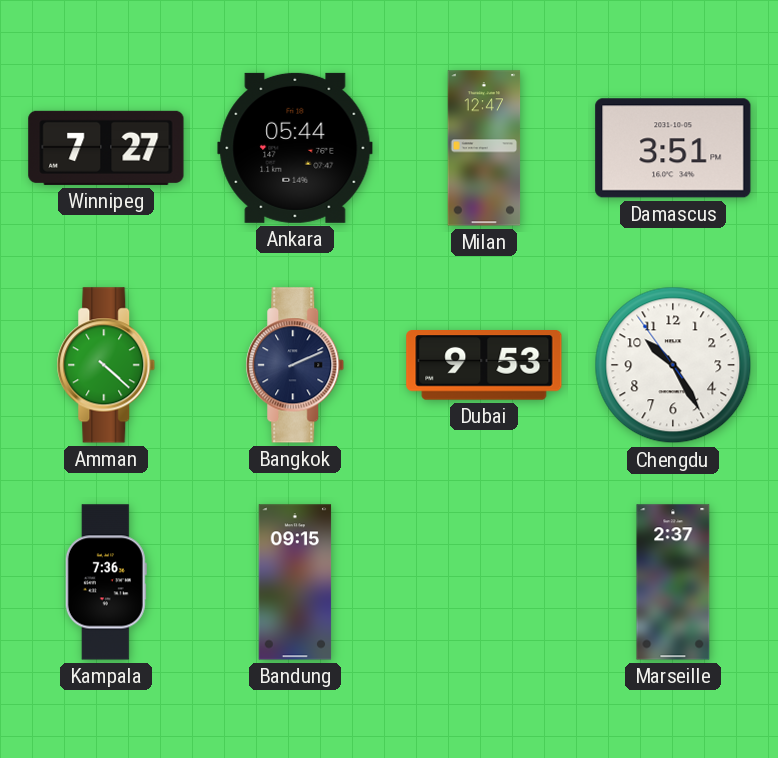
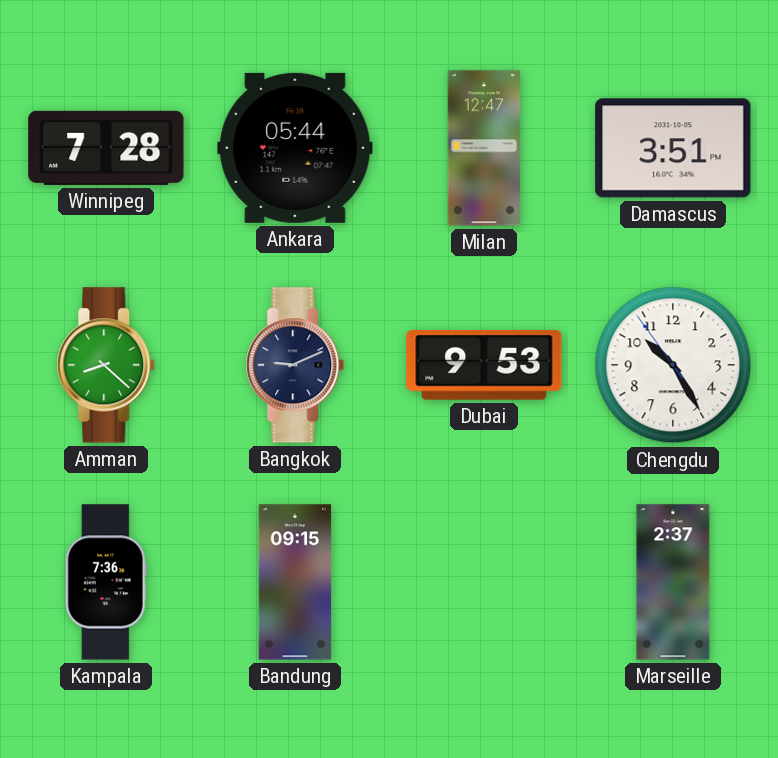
Winnipeg: 7:27 -> 7:28 (106, 148)
Amman: 4:22 -> 8:22 (106, 365)
Bangkok: 2:11 -> 9:11 (295, 365)
